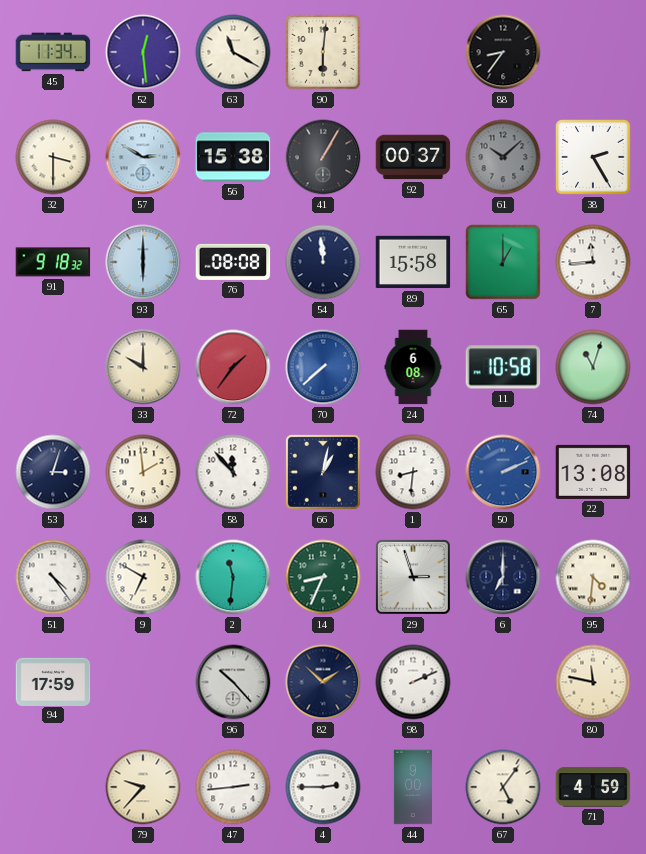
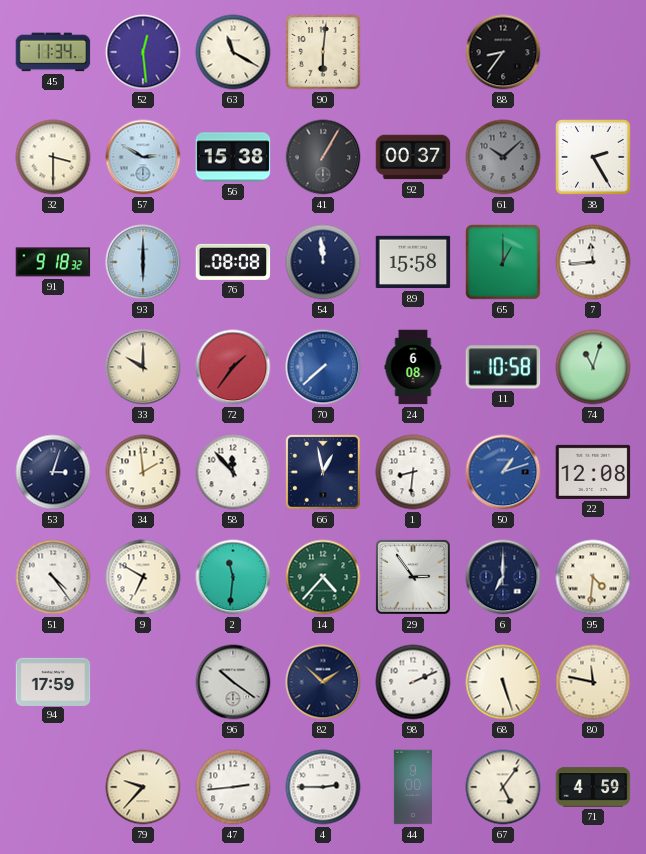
66: 1:02 -> 12:58 (323, 472)
50: 2:11 -> 1:12 (503, 472)
22: 13:08 -> 12:08 (593, 472)
14: 8:34 -> 4:37 (323, 577)
29: 2:57 -> 2:54 (413, 577)
96: 10:23 -> 10:21 (233, 682)
68: none -> 5:27 (503, 682)
